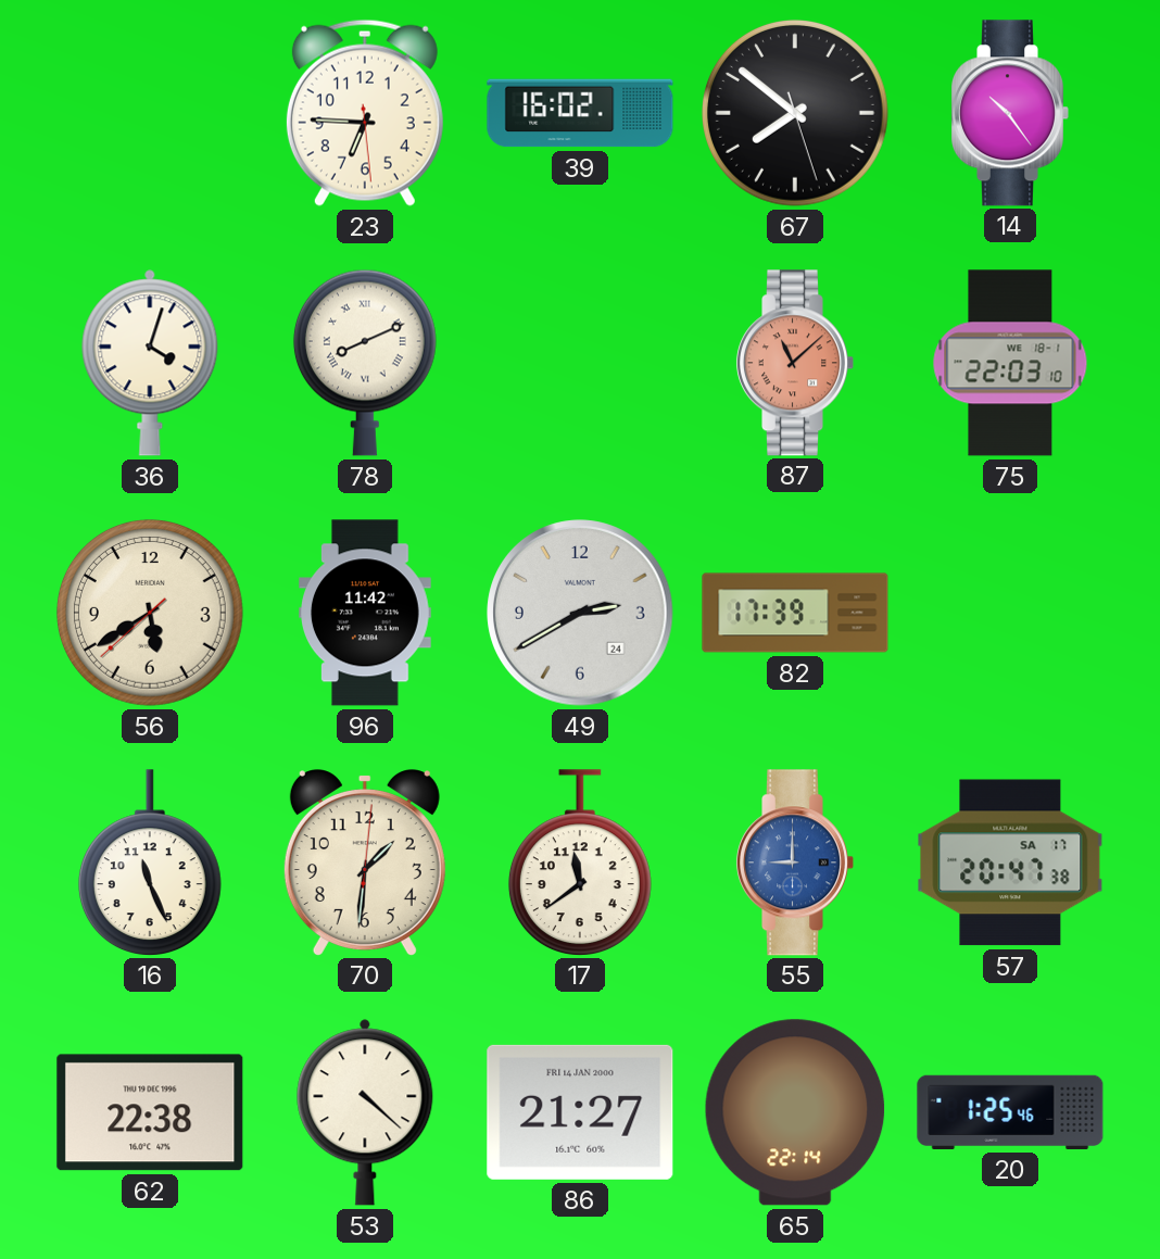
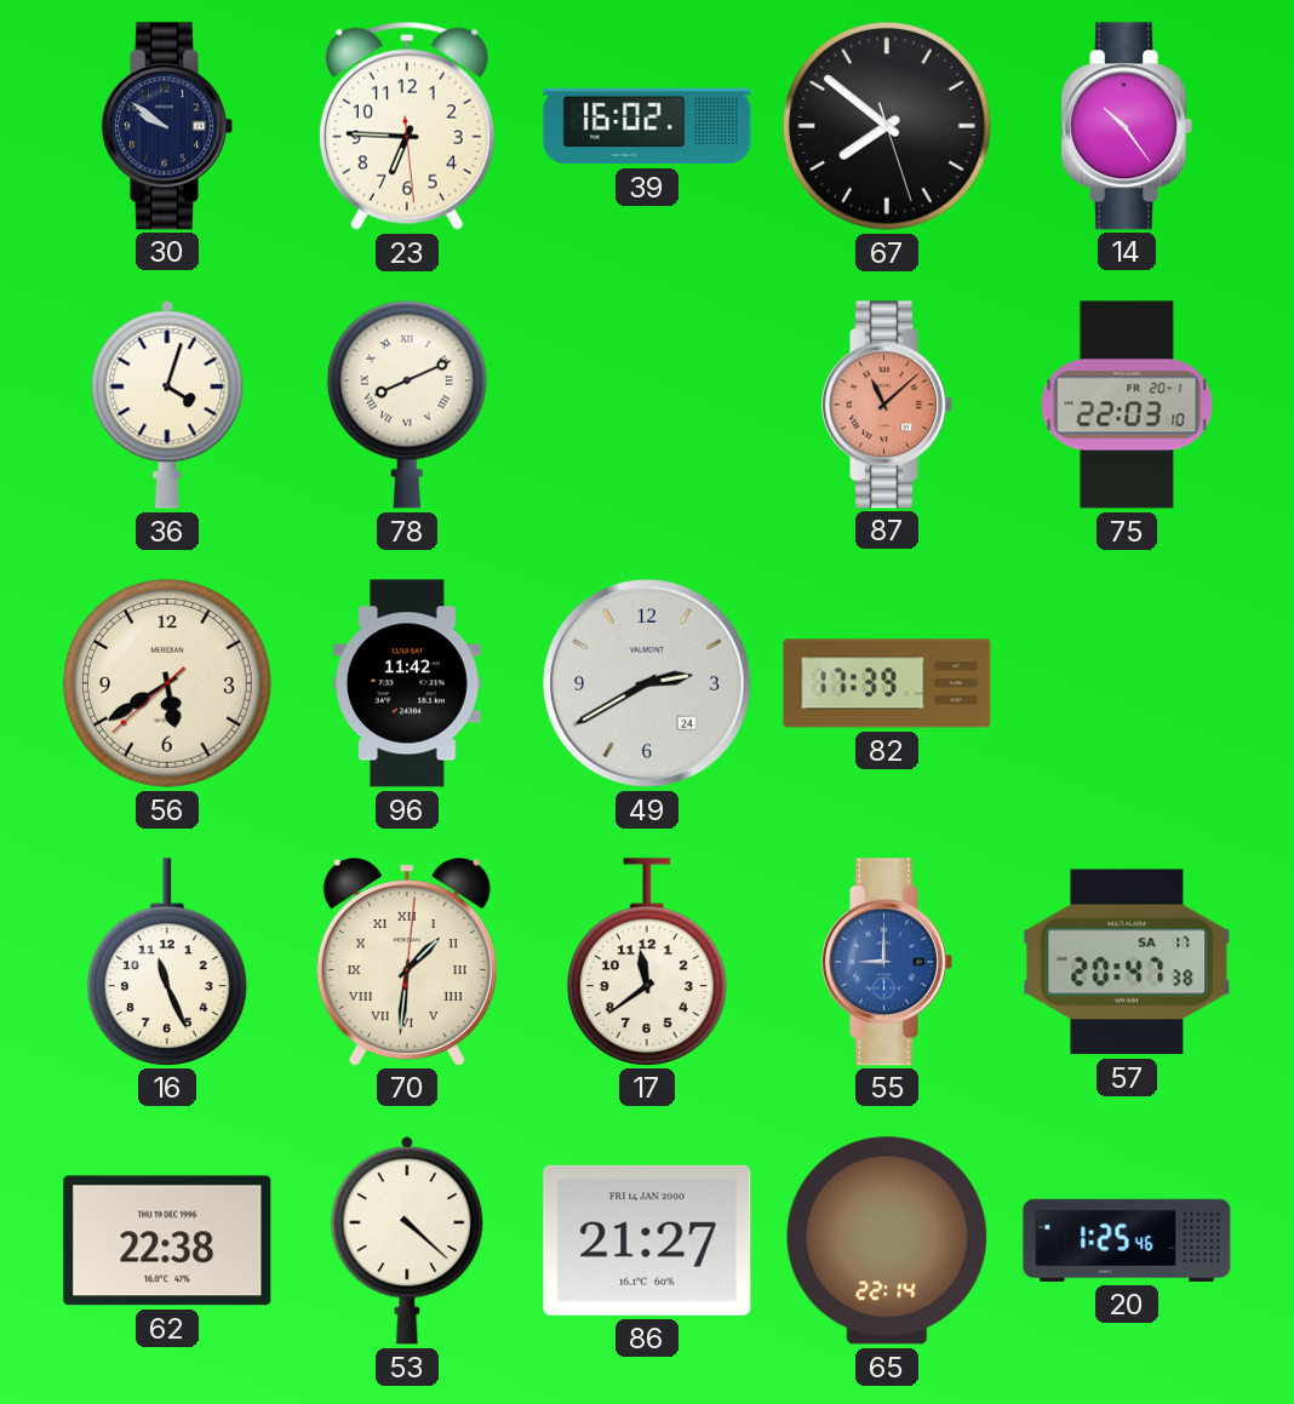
30: none -> 9:51 (166, 126)
75 date: WE 18-1 -> FR 20-1 (1127, 405)
70 numerals: Arabic -> Roman (407, 962)
